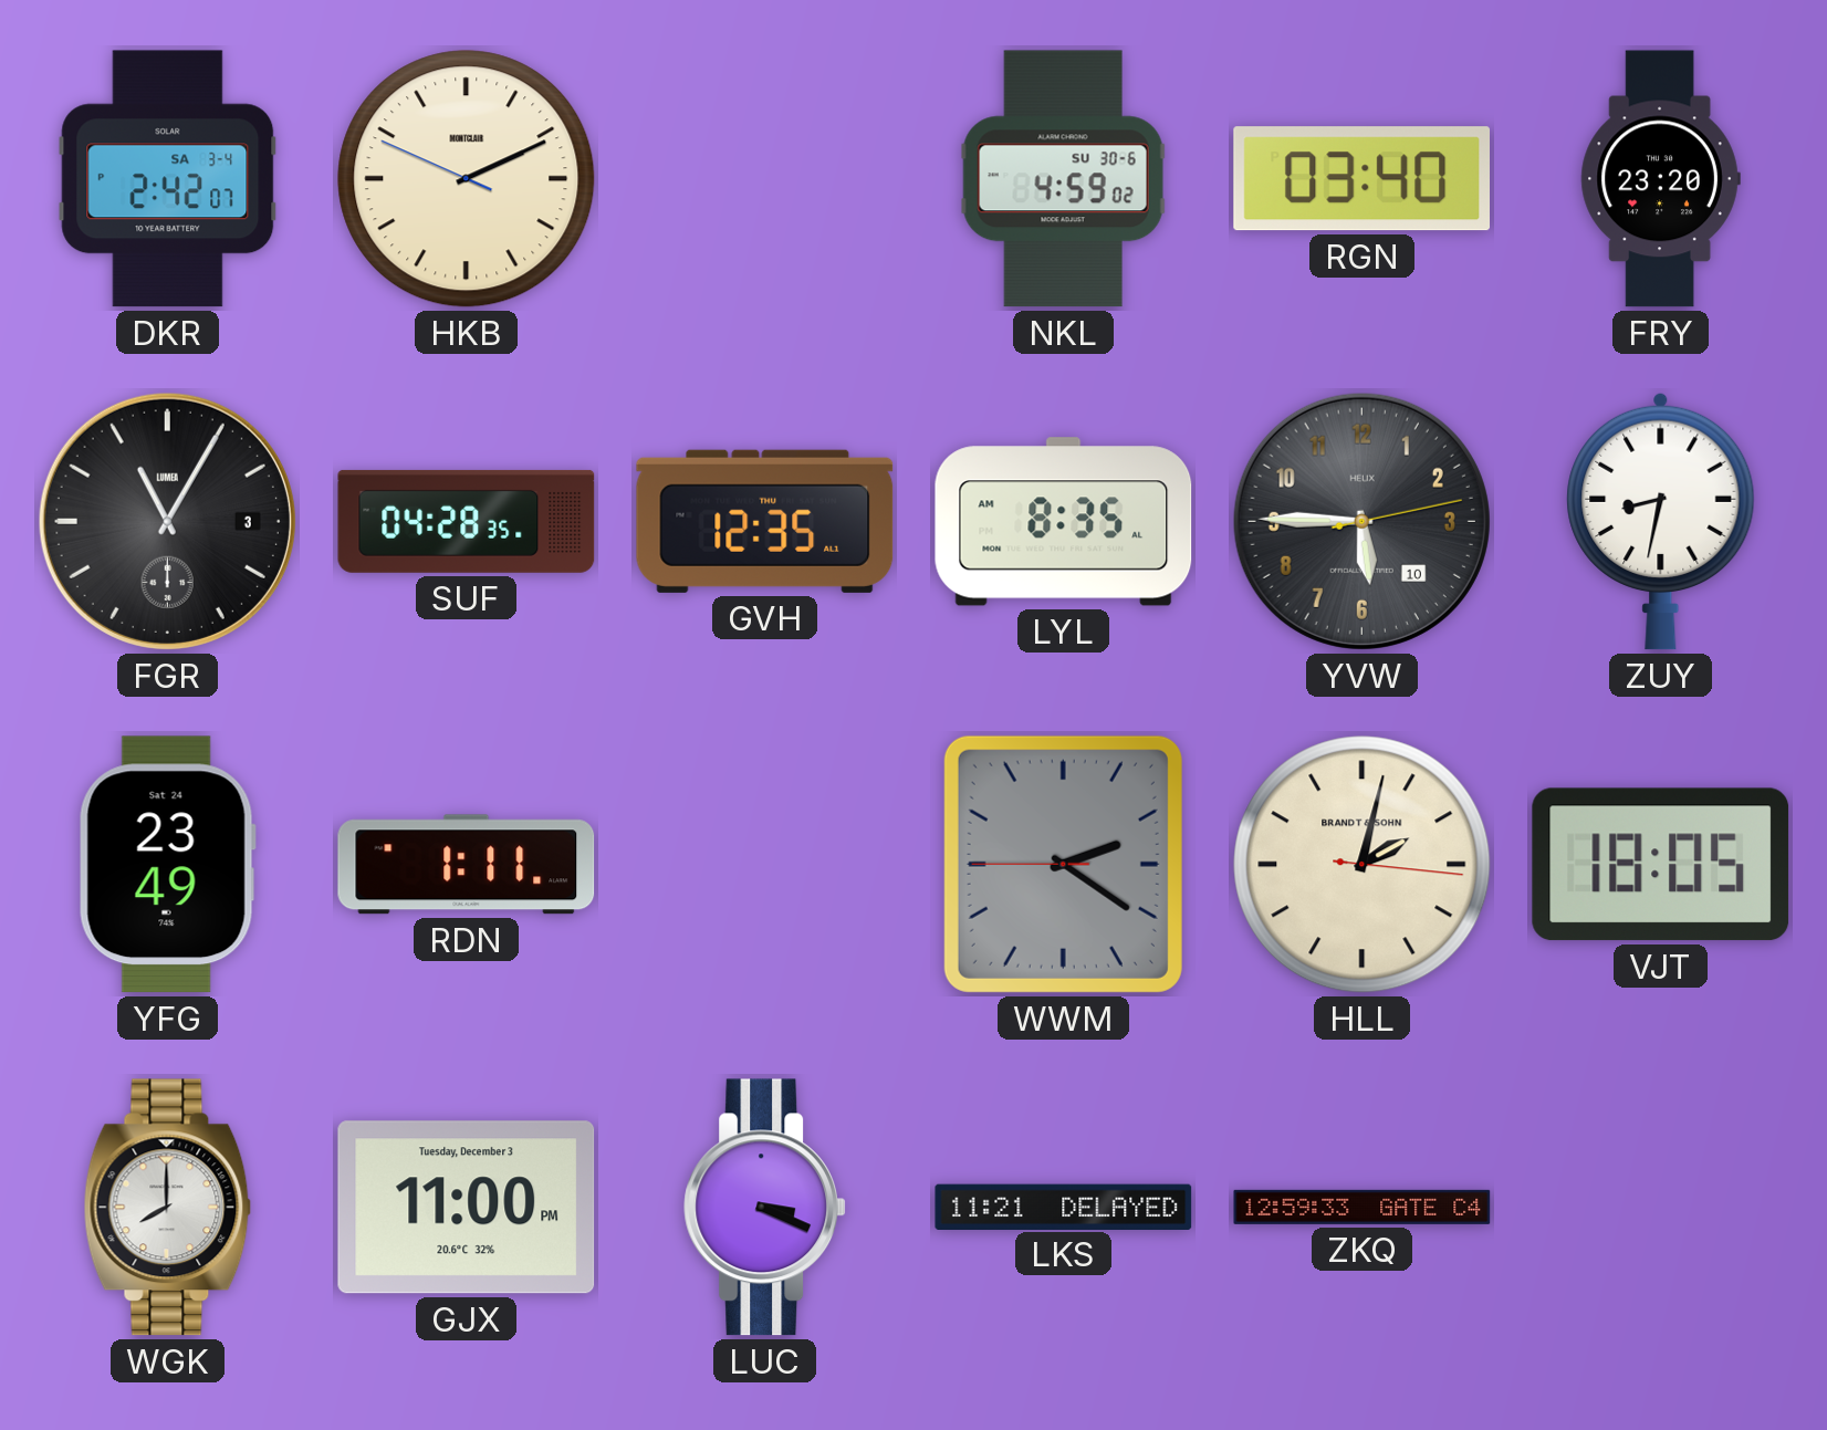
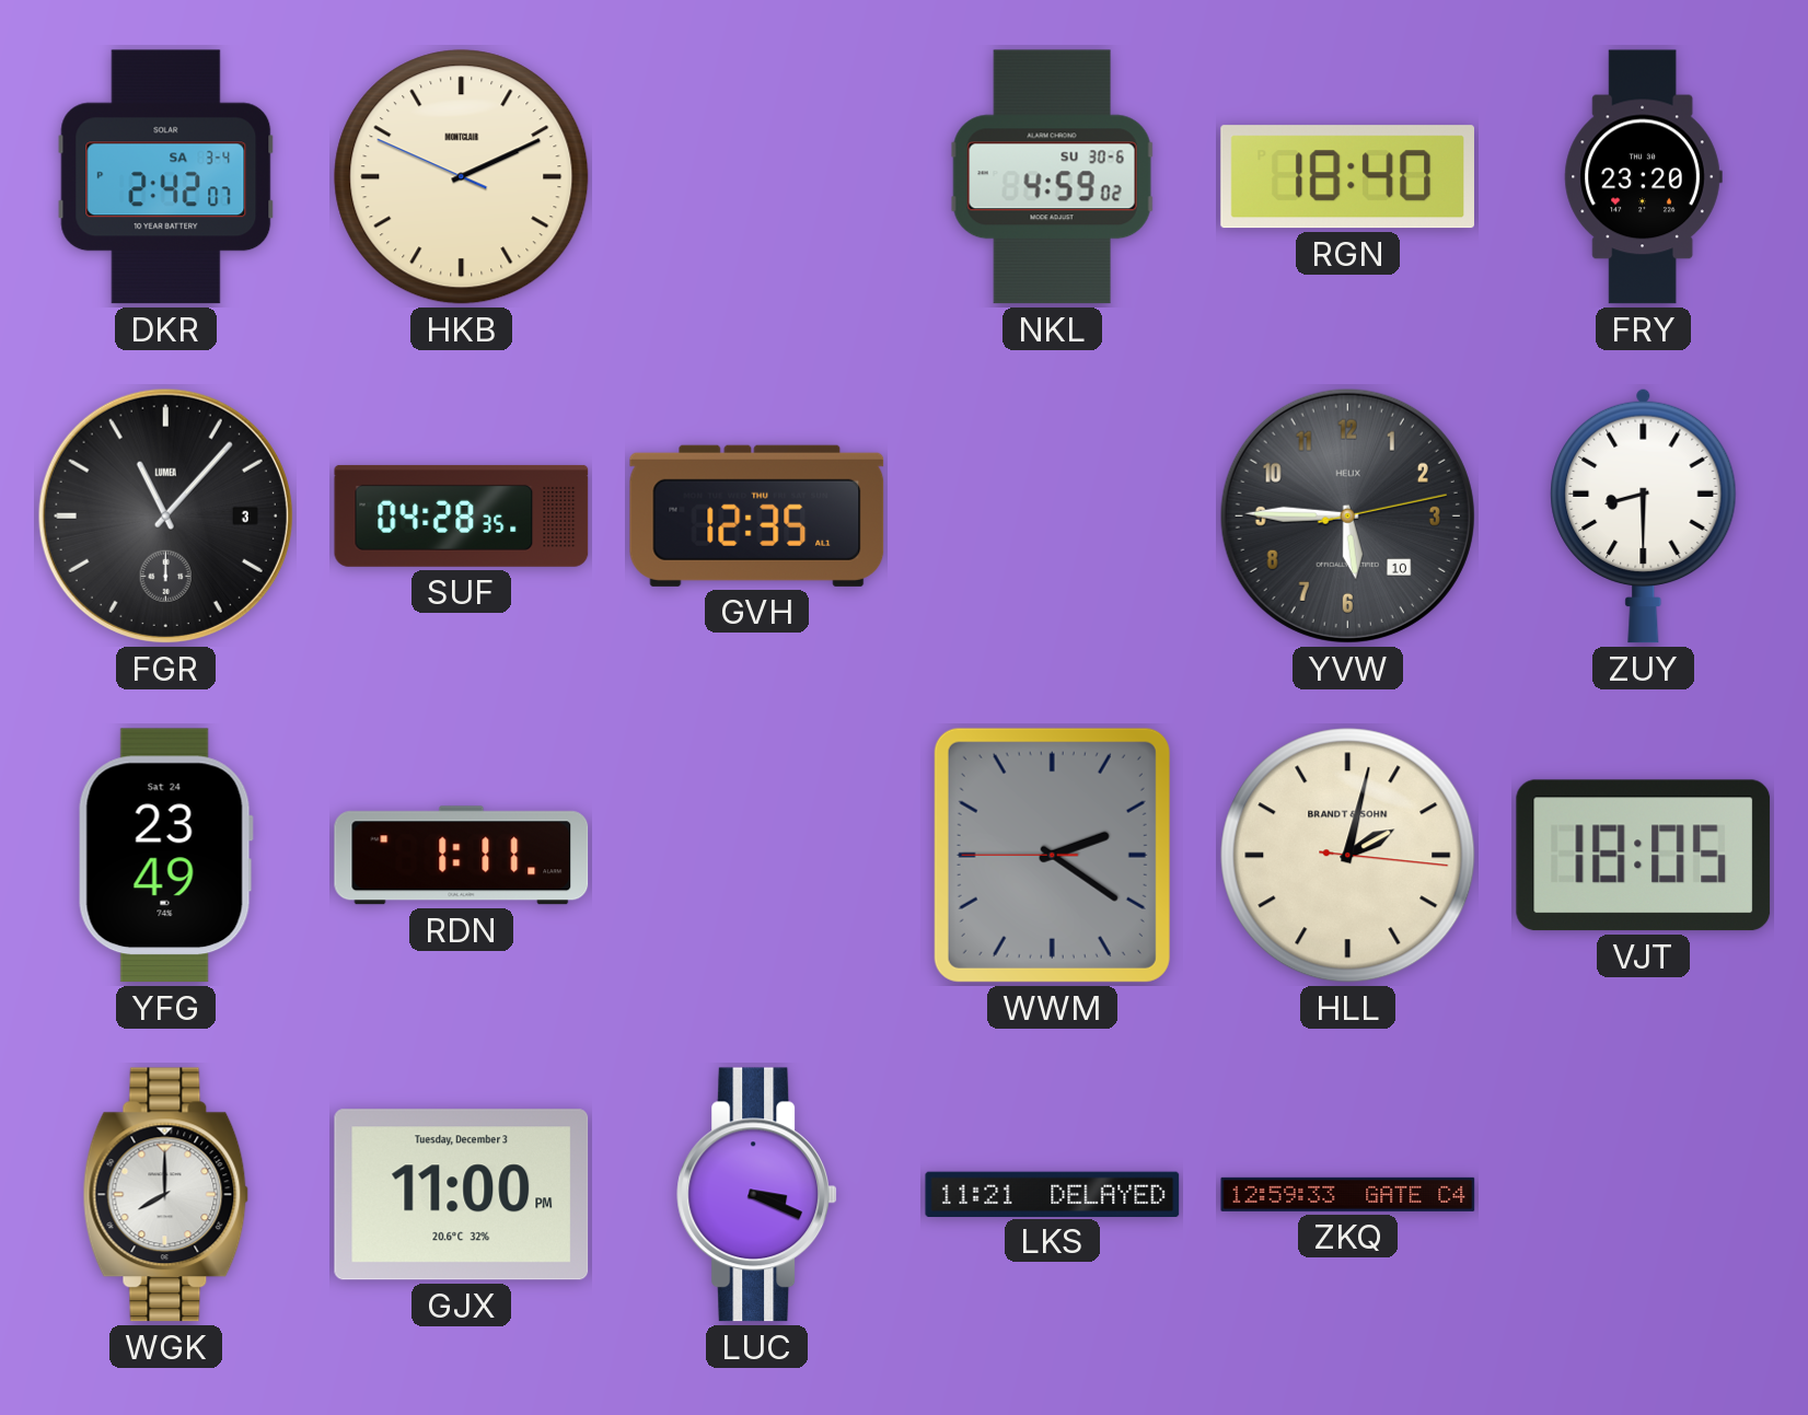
RGN: 03:40 -> 18:40 (1347, 177)
FGR: 11:05 -> 11:07 (165, 515)
LYL: 8:35 -> none (1064, 522)
ZUY: 8:32 -> 8:30 (1644, 515)
